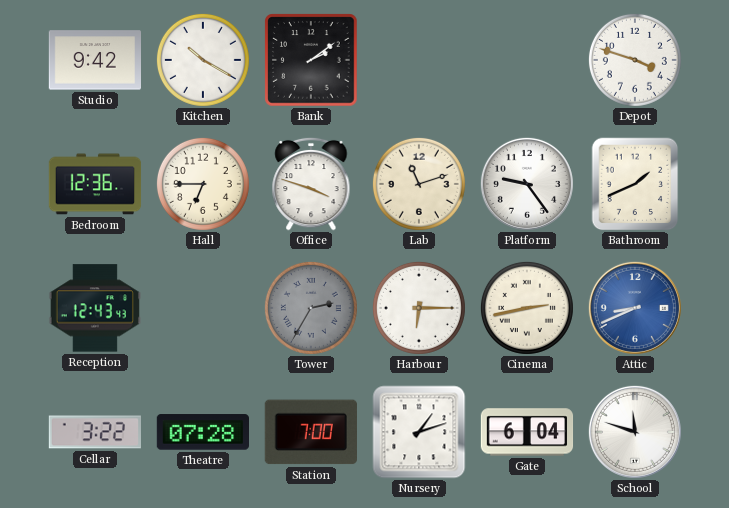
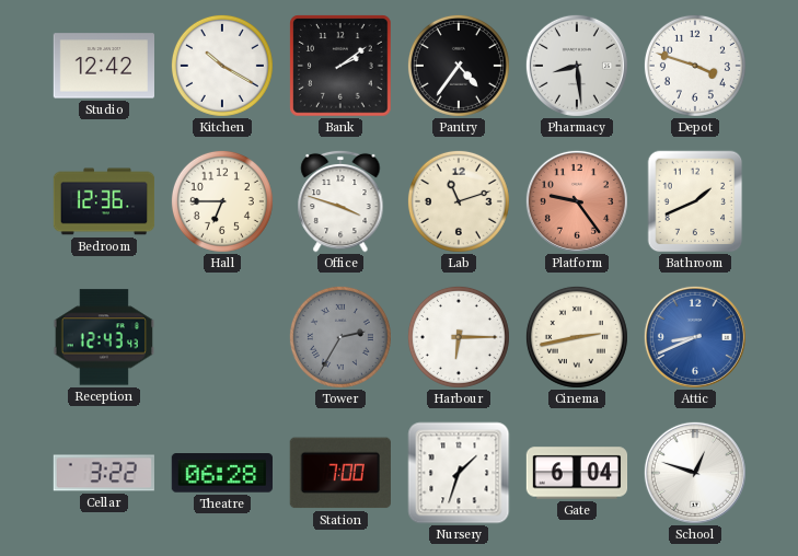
Studio: 9:42 -> 12:42 (103, 66)
Pantry: none -> 4:36 (459, 66)
Pharmacy: none -> 8:29 (577, 66)
Platform dial: white -> salmon (577, 201)
Theatre: 07:28 -> 06:28 (221, 473)
Nursery: 1:12 -> 1:33 (459, 473)
School: 11:48 -> 12:48 (695, 473)
